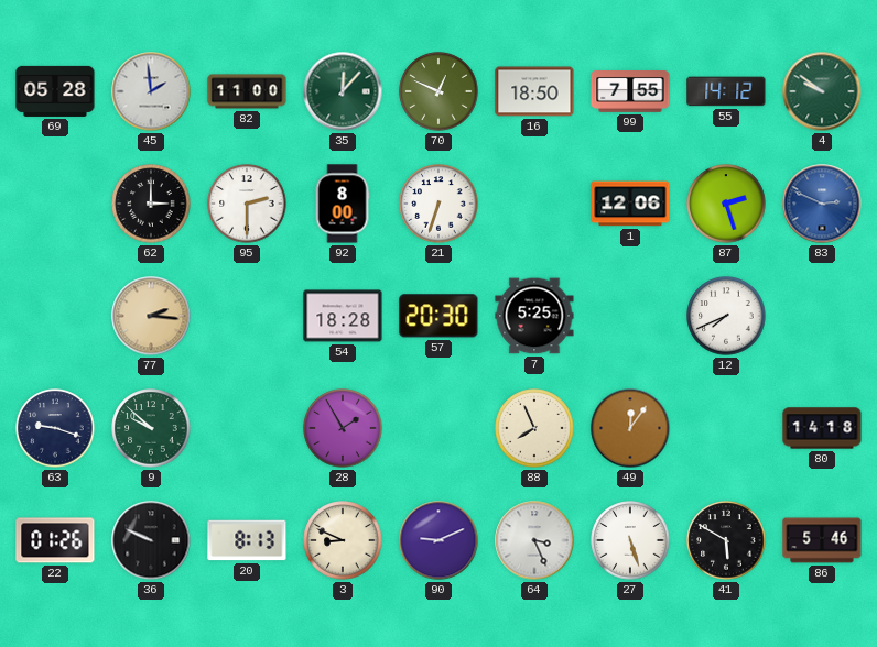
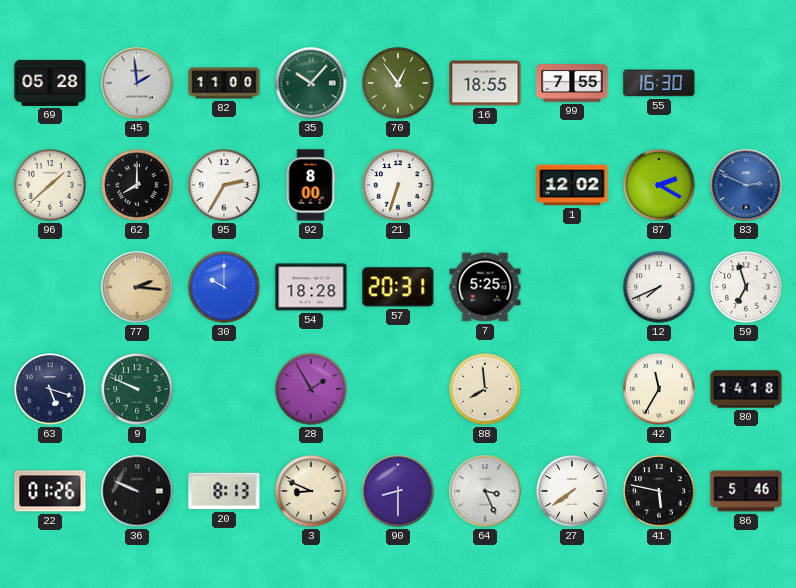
35: 12:07 -> 10:07 (311, 83)
70: 12:49 -> 12:54 (398, 83)
16: 18:50 -> 18:55 (485, 83)
55: 14:12 -> 16:30 (659, 83)
4: 9:51 -> none (822, 91)
96: none -> 1:38 (50, 185)
62: 3:00 -> 8:00 (137, 185)
95: 2:30 -> 2:35 (224, 185)
1: 12:06 -> 12:02 (572, 185)
87: 2:27 -> 2:20 (659, 185)
30: none -> 10:00 (224, 287)
57: 20:30 -> 20:31 (398, 287)
59: none -> 6:57 (746, 287)
63: 9:18 -> 5:18 (50, 389)
9: 9:52 -> 9:49 (137, 389)
88: 7:56 -> 7:59 (485, 389)
49: 12:06 -> none (630, 428)
42: none -> 11:35 (659, 389)
90: 9:11 -> 8:30 (398, 491)
27: 5:27 -> 7:39 (572, 491)
41: 5:50 -> 5:47 (659, 491)
